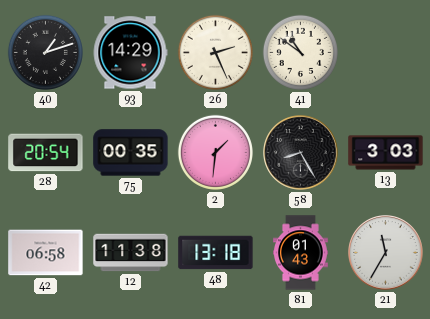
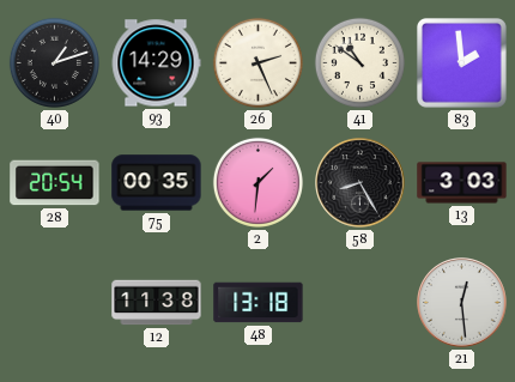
83: none -> 1:59 (461, 62)
42: 06:58 -> none (46, 253)
81: 01:43 -> none (301, 253)
21: 11:35 -> 12:29 (462, 303)
